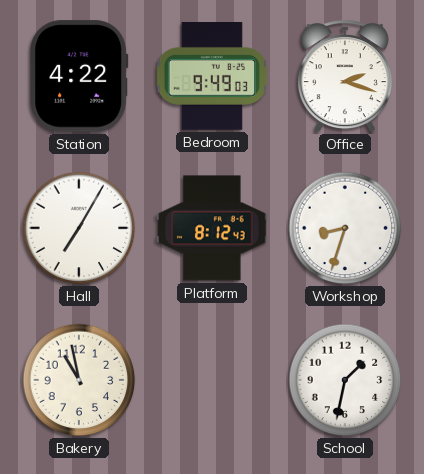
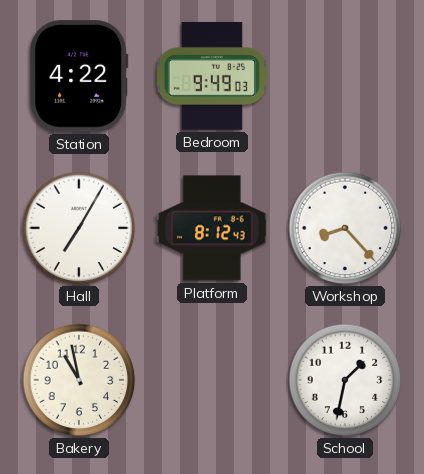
Office: 2:18 -> none (345, 77)
Workshop: 8:33 -> 8:23 (345, 228)
